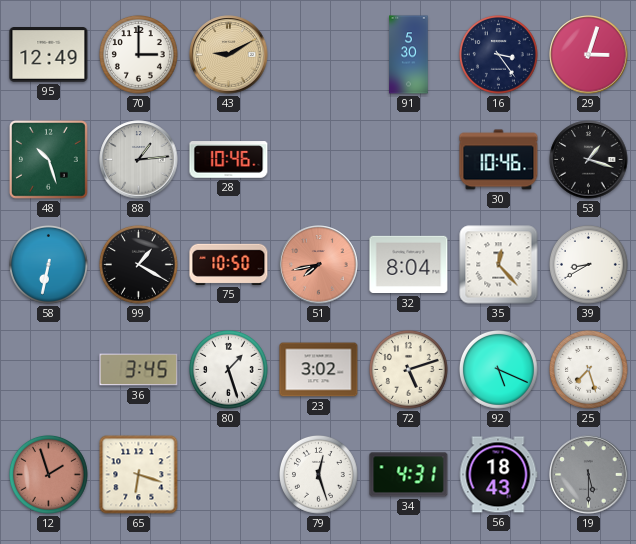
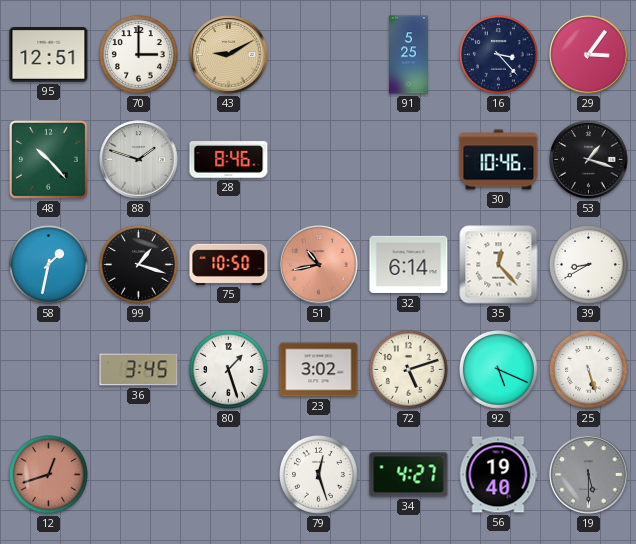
95: 12:49 -> 12:51 (49, 55)
91: 5:30 -> 5:25 (409, 55)
16: 3:24 -> 3:23 (499, 55)
29: 3:03 -> 3:06 (589, 55)
48: 10:27 -> 10:23 (48, 159)
88: 1:14 -> 1:48 (139, 160)
28: 10:46 -> 8:46 (229, 160)
58: 6:32 -> 1:32 (49, 265)
99: 1:20 -> 1:18 (139, 265)
51: 7:43 -> 10:43 (319, 265)
32: 8:04 -> 6:14 (409, 265)
25: 7:27 -> 5:27 (589, 370)
12: 1:57 -> 12:42 (49, 475)
65: 6:18 -> none (139, 475)
34: 4:31 -> 4:27 (409, 475)
56: 18:43 -> 19:40 (498, 475)
